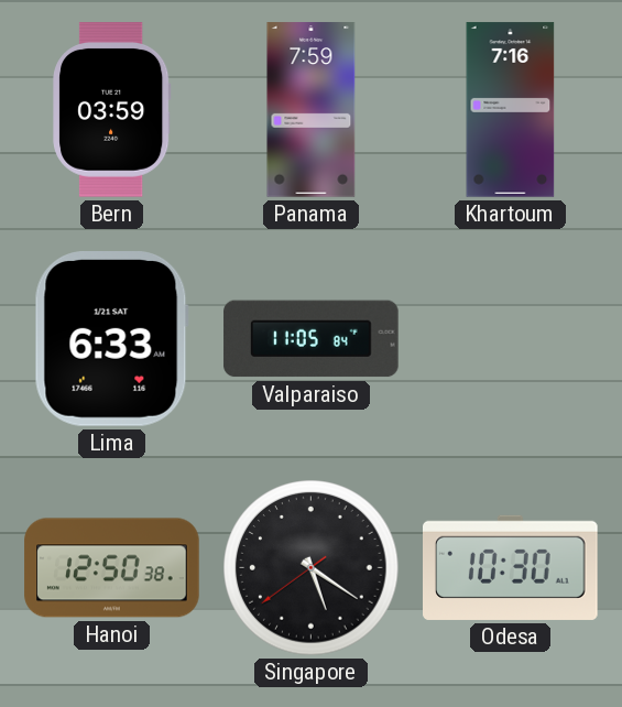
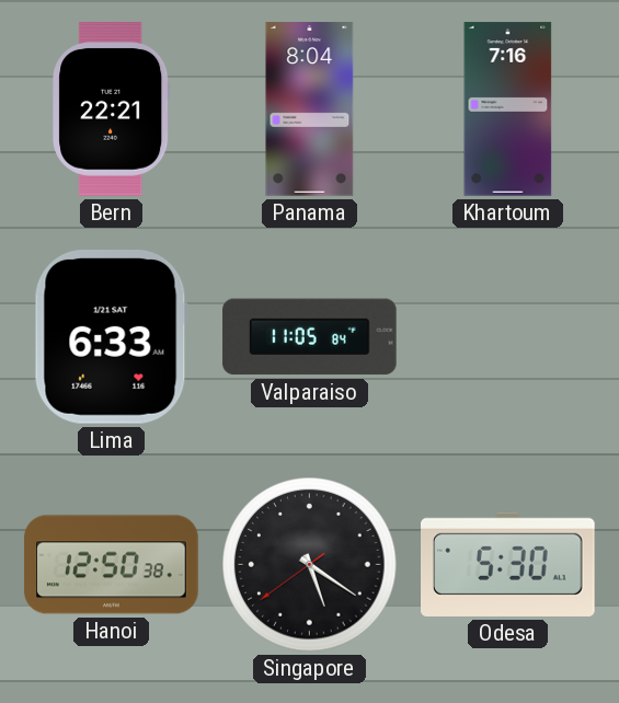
Bern: 03:59 -> 22:21 (112, 110)
Panama: 7:59 -> 8:04 (310, 110)
Odesa: 10:30 -> 5:30 (508, 564)
